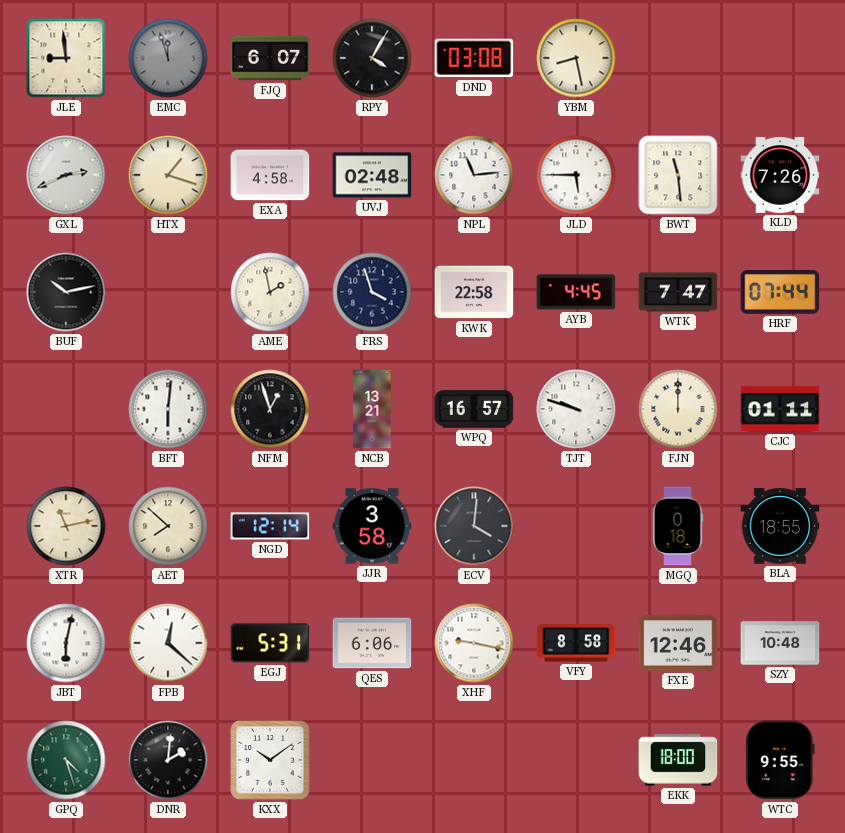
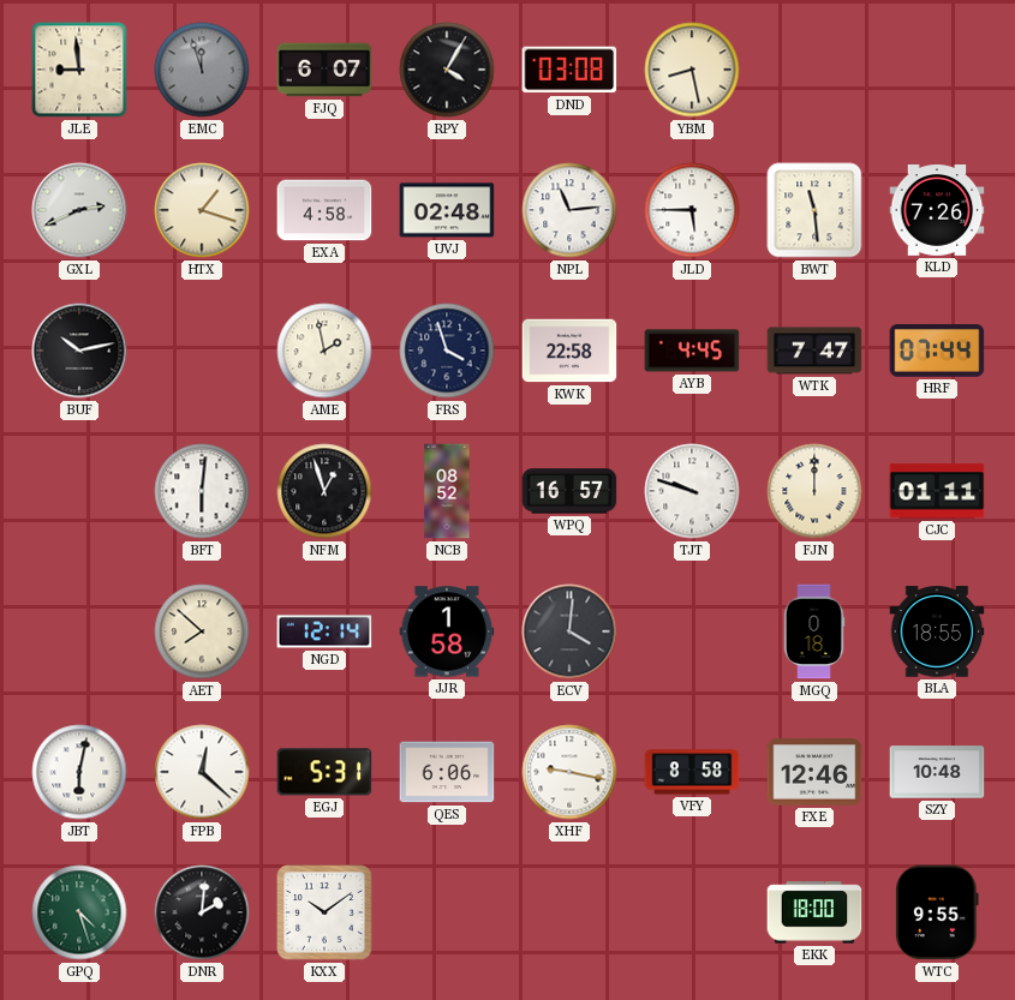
NCB: 13:21 -> 08:52 (447, 491)
XTR: 11:13 -> none (66, 526)
JJR: 3:58 -> 1:58 (447, 631)
